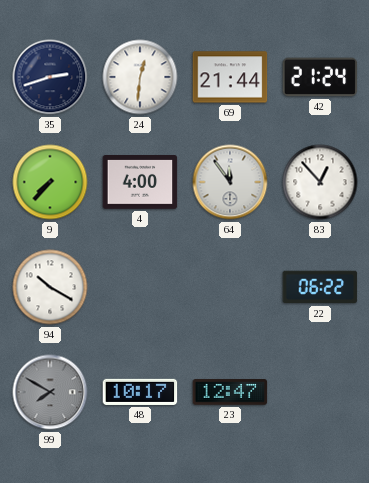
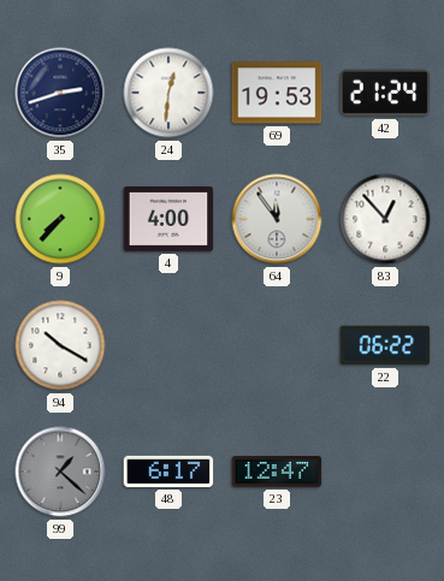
69: 21:44 -> 19:53 (277, 93)
99: 7:50 -> 1:22 (60, 472)
48: 10:17 -> 6:17 (168, 472)
